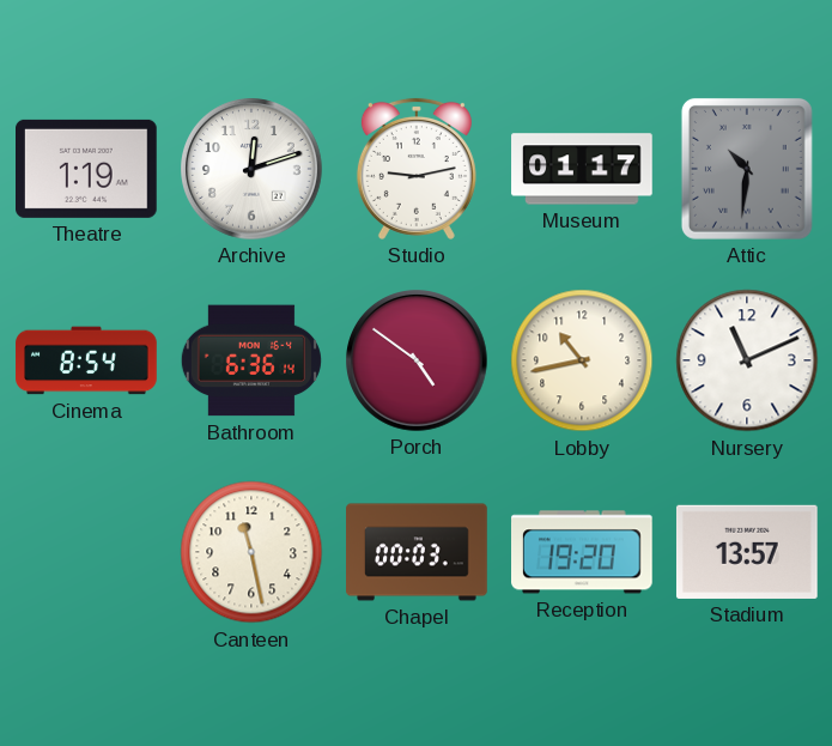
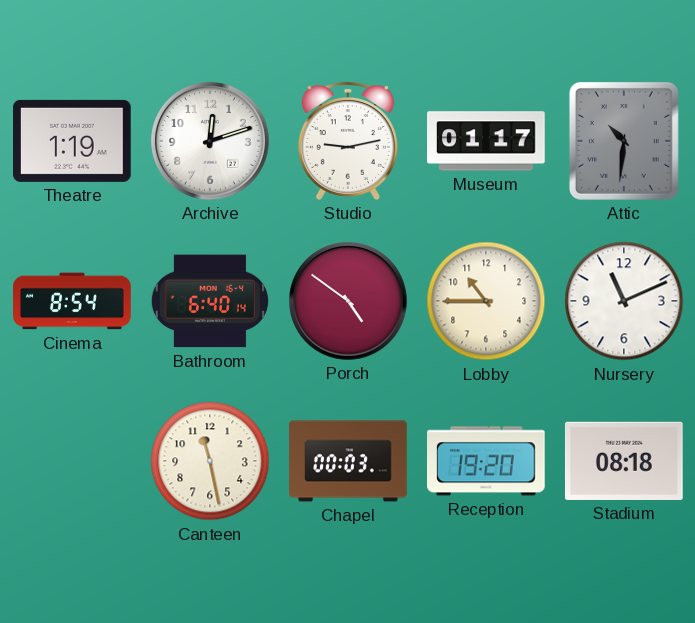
Bathroom: 6:36 -> 6:40 (210, 301)
Lobby: 10:43 -> 10:45 (486, 301)
Stadium: 13:57 -> 08:18 (624, 461)
